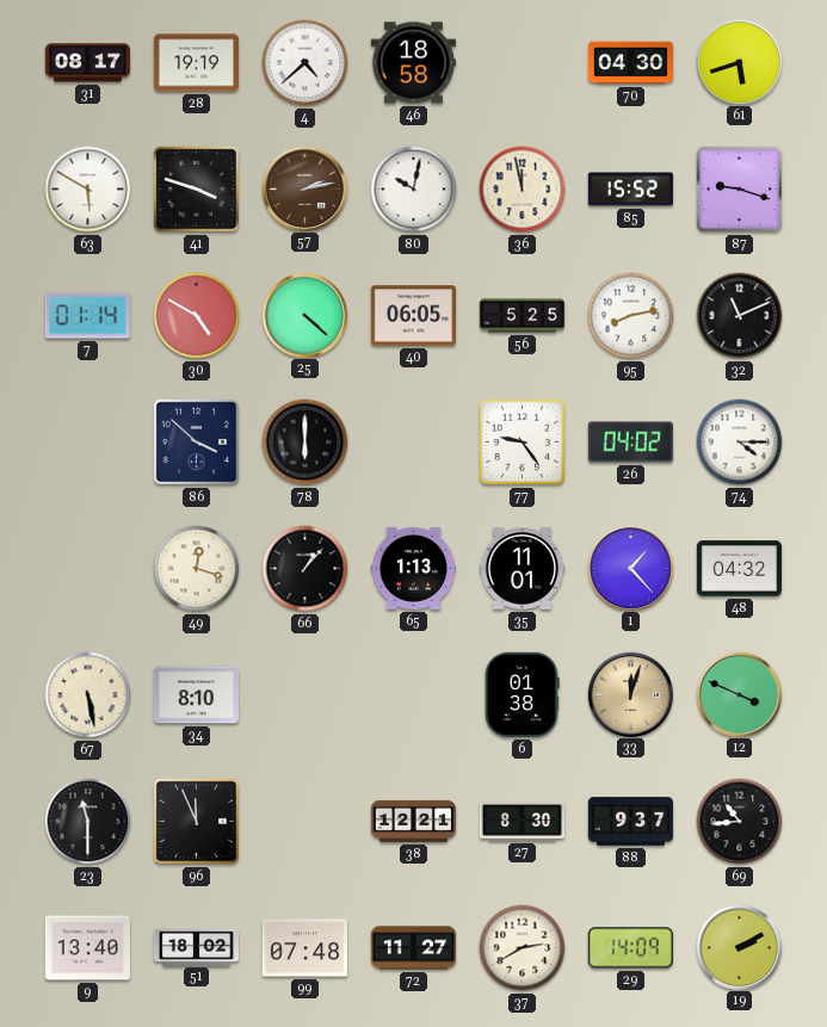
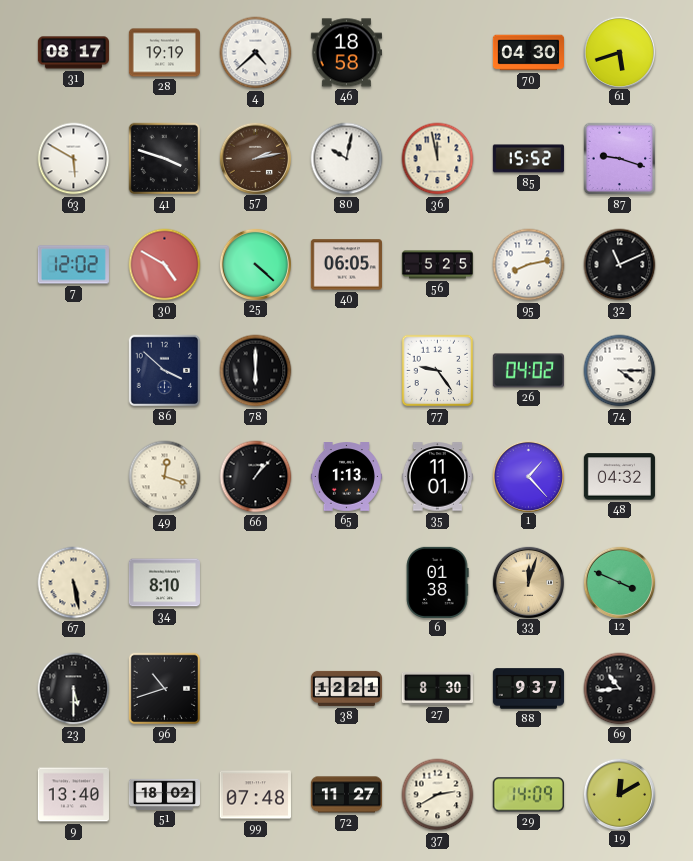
7: 01:14 -> 12:02 (73, 265)
23: 11:30 -> 5:30 (74, 689)
96: 11:56 -> 10:42 (165, 689)
19: 2:10 -> 12:10 (619, 794)
